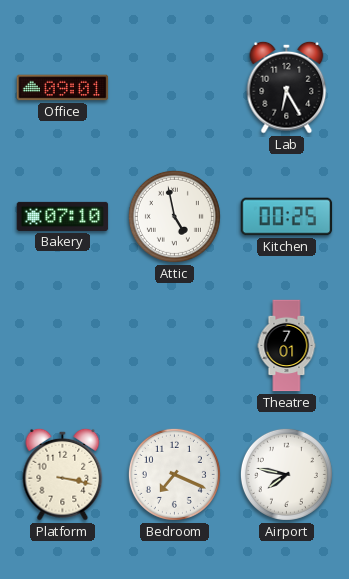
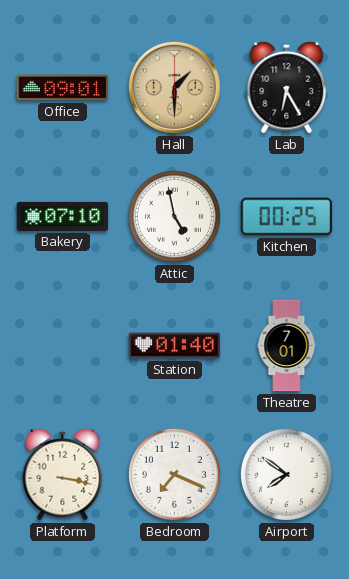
Hall: none -> 1:30 (174, 87)
Station: none -> 01:40 (175, 346)
Airport: 7:47 -> 7:51 (286, 474)
